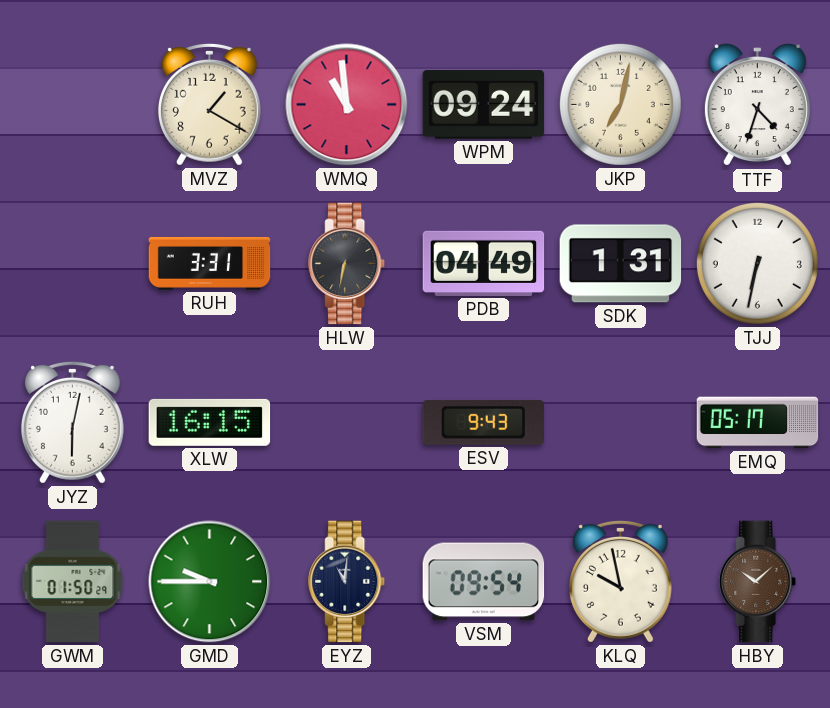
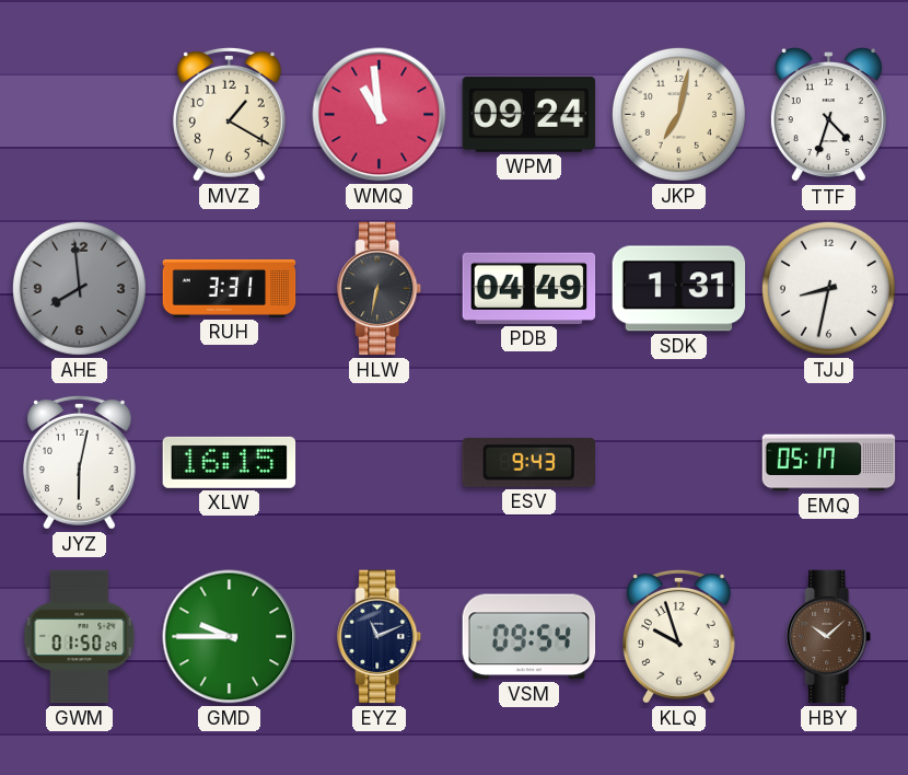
AHE: none -> 7:59 (79, 288)
TJJ: 6:32 -> 8:32 (828, 288)
EYZ: 11:01 -> 11:11 (380, 637)
KLQ: 9:58 -> 9:57 (678, 636)
